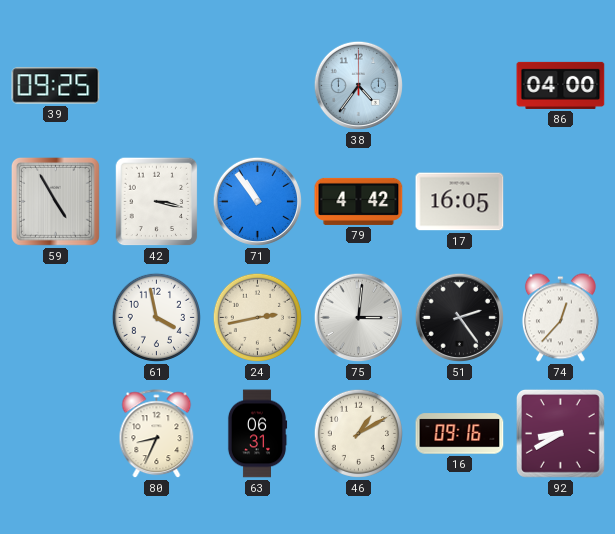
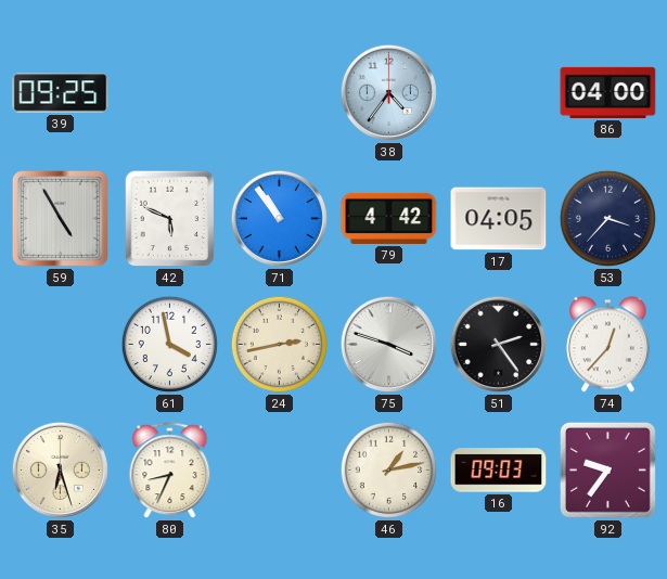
42: 3:17 -> 5:49 (170, 219)
17: 16:05 -> 04:05 (499, 219)
53: none -> 3:37 (607, 218)
75: 3:01 -> 3:48 (388, 344)
35: none -> 6:27 (60, 469)
63: 06:31 -> none (257, 434)
46: 1:10 -> 1:13 (388, 469)
16: 09:16 -> 09:03 (499, 471)
92: 8:40 -> 9:36 (607, 469)
